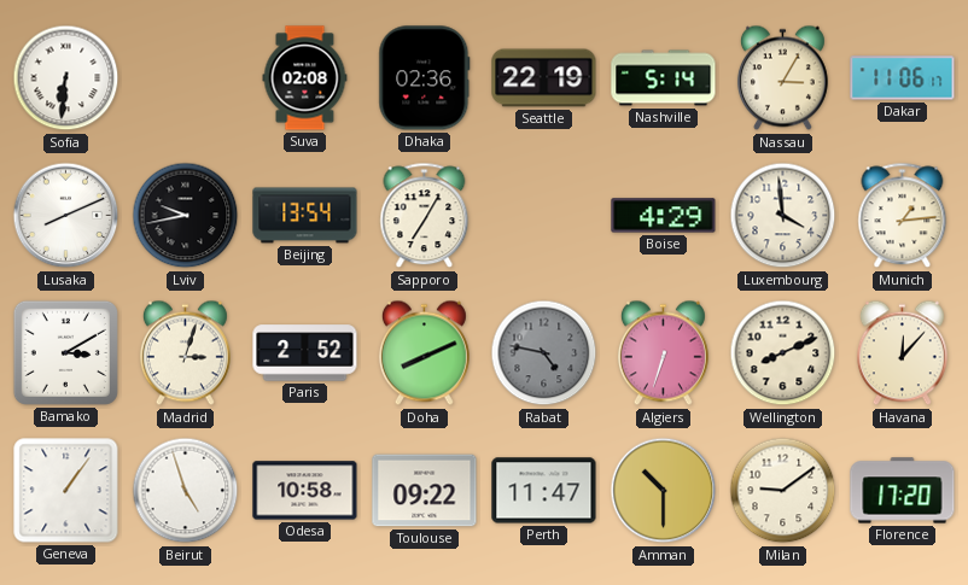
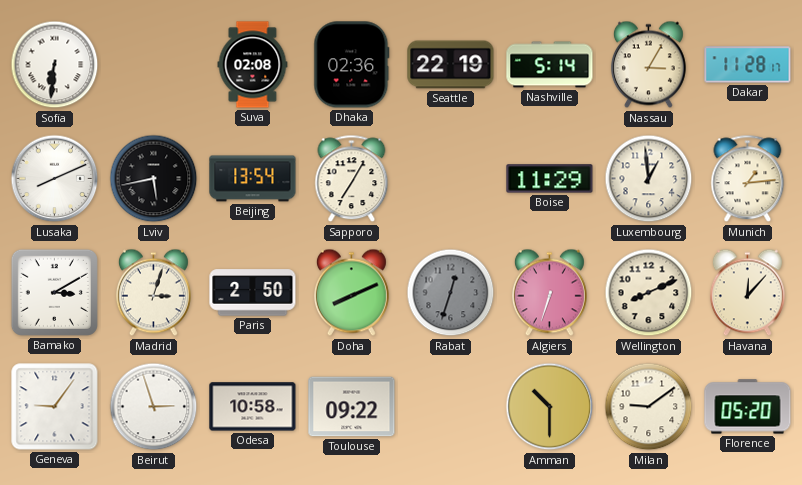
Dakar: 11:06 -> 11:28 (748, 65)
Lviv: 9:43 -> 5:43 (154, 179)
Boise: 4:29 -> 11:29 (550, 179)
Luxembourg: 3:59 -> 12:59 (649, 179)
Paris: 2:52 -> 2:50 (253, 293)
Rabat: 4:47 -> 12:33 (451, 293)
Geneva: 1:06 -> 9:06 (55, 407)
Beirut: 4:57 -> 2:57 (154, 407)
Perth: 11:47 -> none (544, 491)
Florence: 17:20 -> 05:20 (748, 407)
